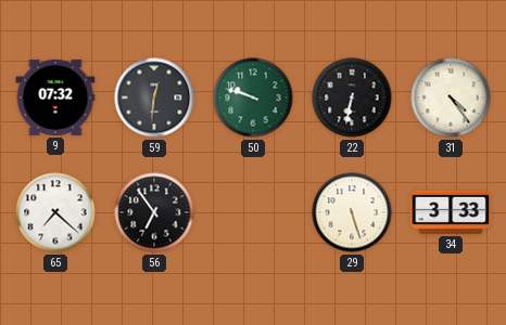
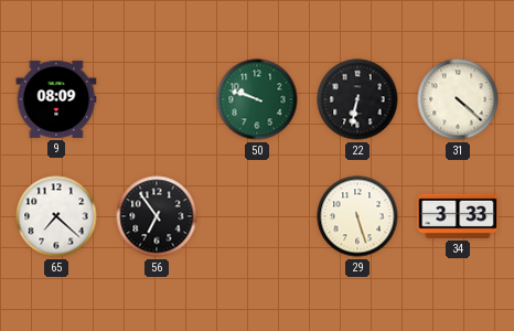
9: 07:32 -> 08:09 (56, 99)
59: 12:31 -> none (154, 97)
31: 4:24 -> 4:22 (458, 99)
